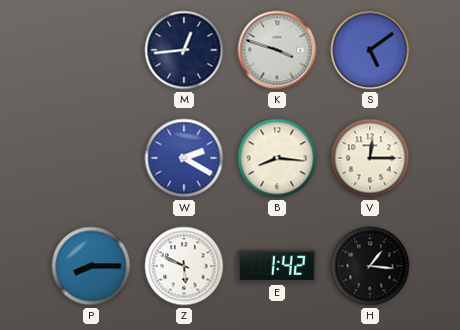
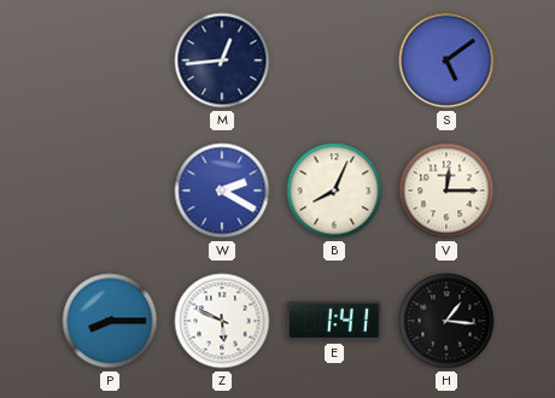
K: 3:48 -> none (277, 50)
B: 8:16 -> 8:04 (334, 191)
E: 1:42 -> 1:41 (334, 321)
